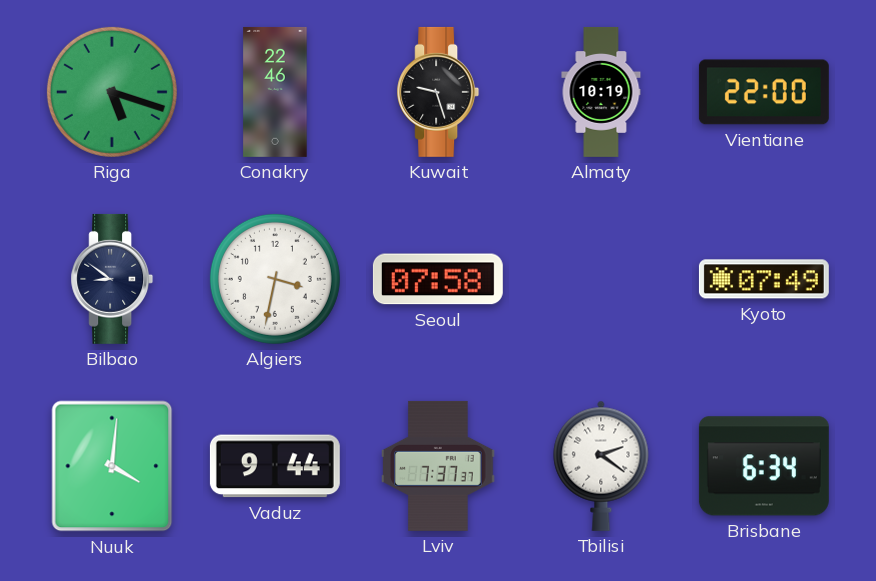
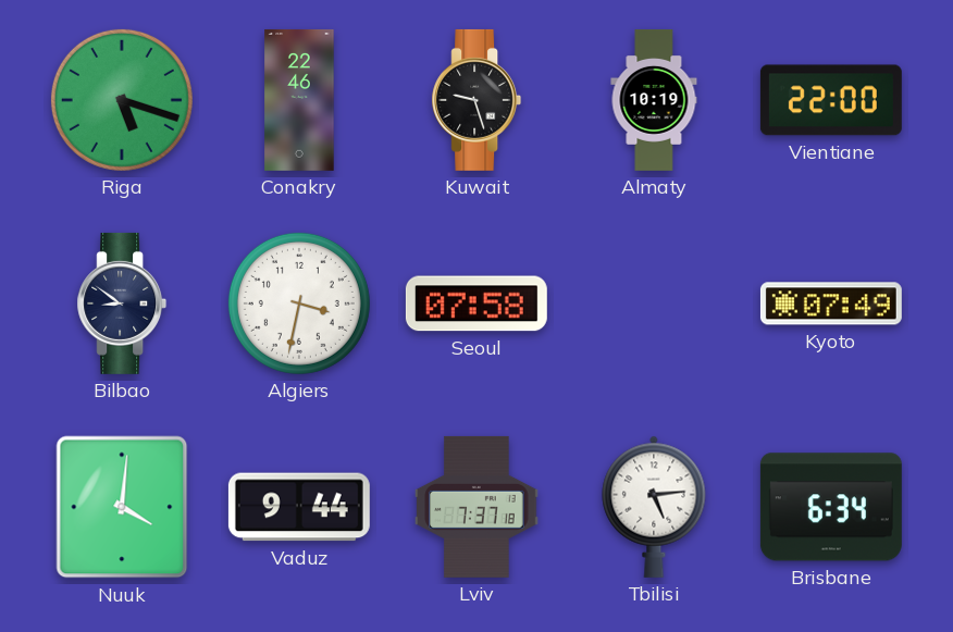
Lviv: 7:37:37 -> 7:37:18 (477, 507)
Tbilisi: 2:21 -> 5:14 (654, 507)
